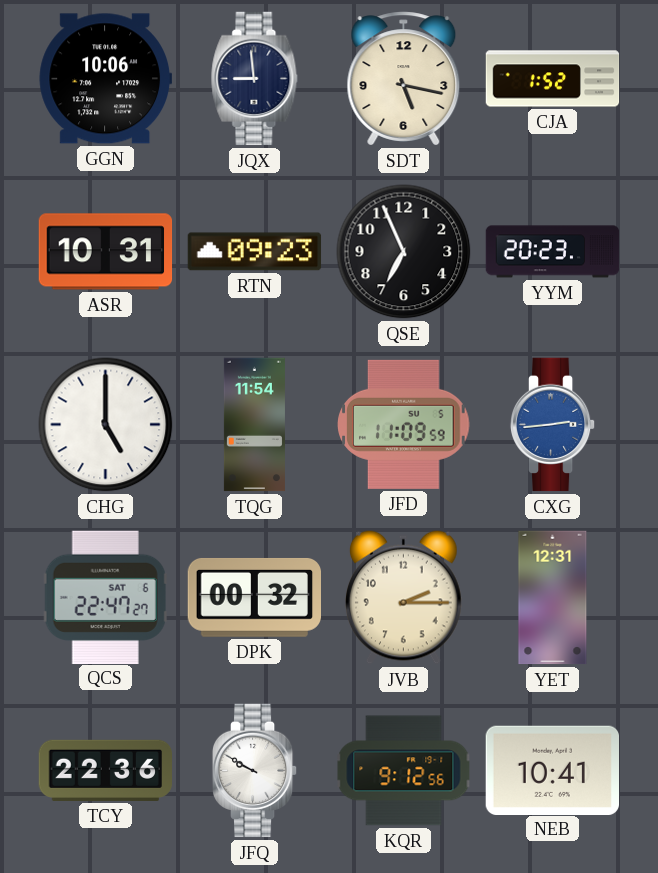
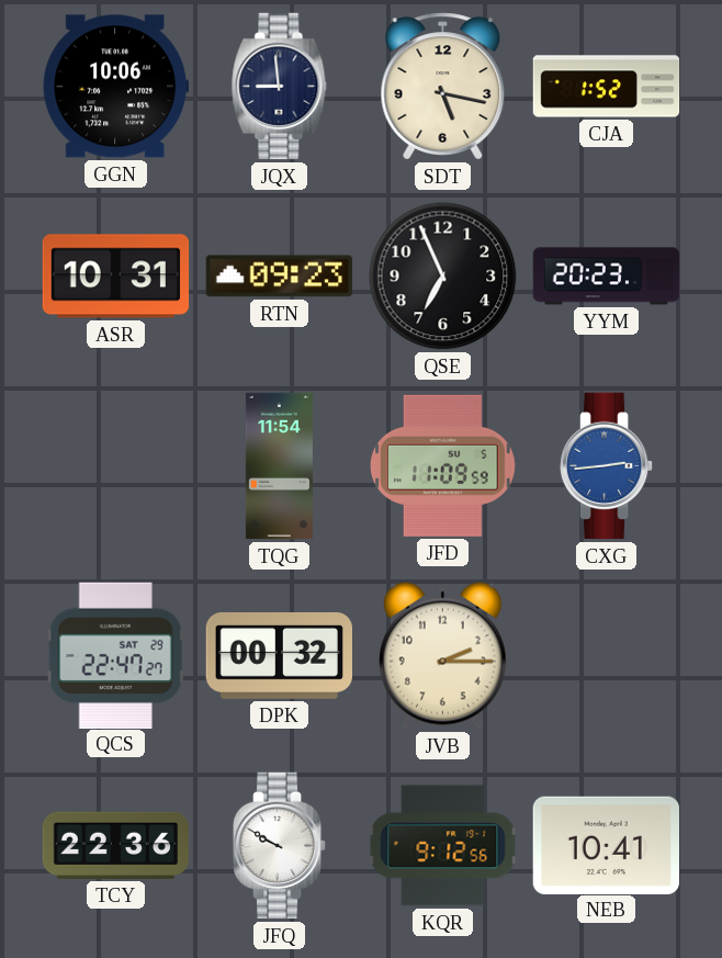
CHG: 5:00 -> none (106, 425)
QCS date: SAT 6 -> SAT 29 (115, 655)
YET: 12:31 -> none (553, 598)
